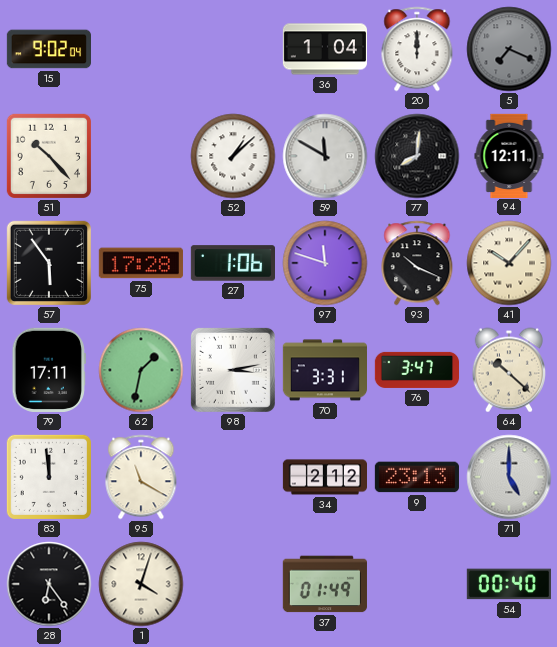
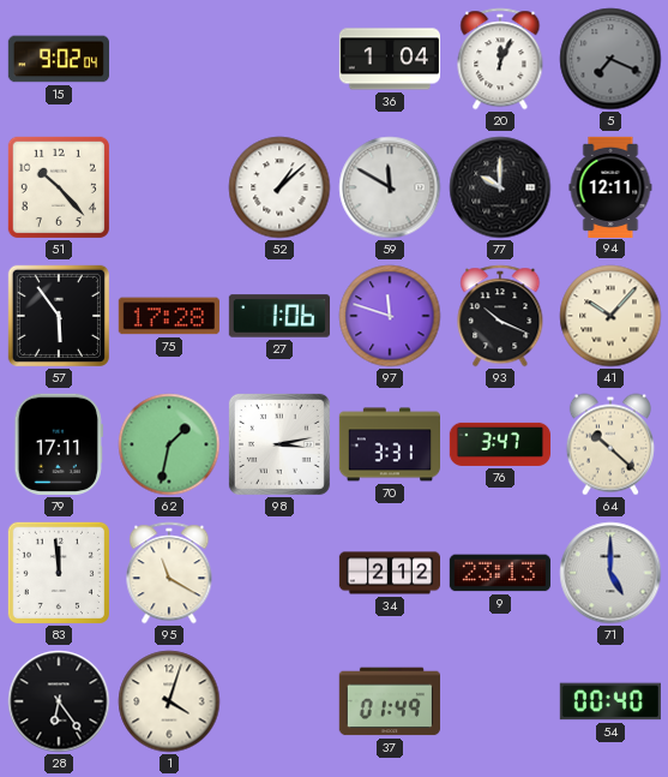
20: 12:00 -> 12:04 (500, 59)
77: 8:01 -> 10:00 (500, 187)
